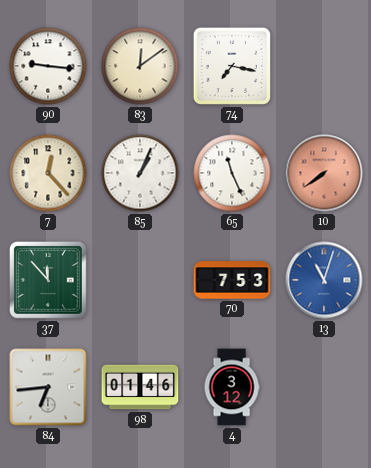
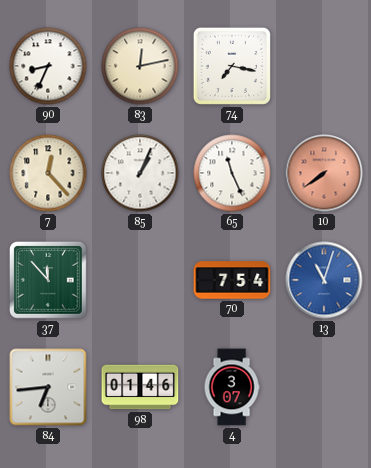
90: 9:16 -> 8:34 (48, 66)
83: 12:09 -> 12:13 (140, 66)
70: 7:53 -> 7:54 (232, 280)
4: 3:12 -> 3:07 (232, 387)
